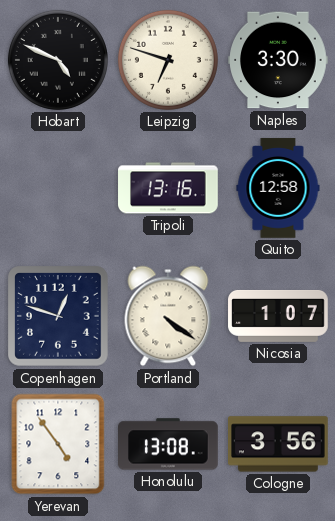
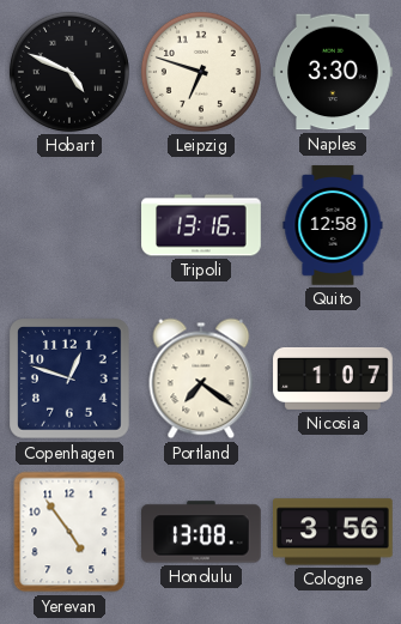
Portland: 4:21 -> 7:21 (201, 378)
